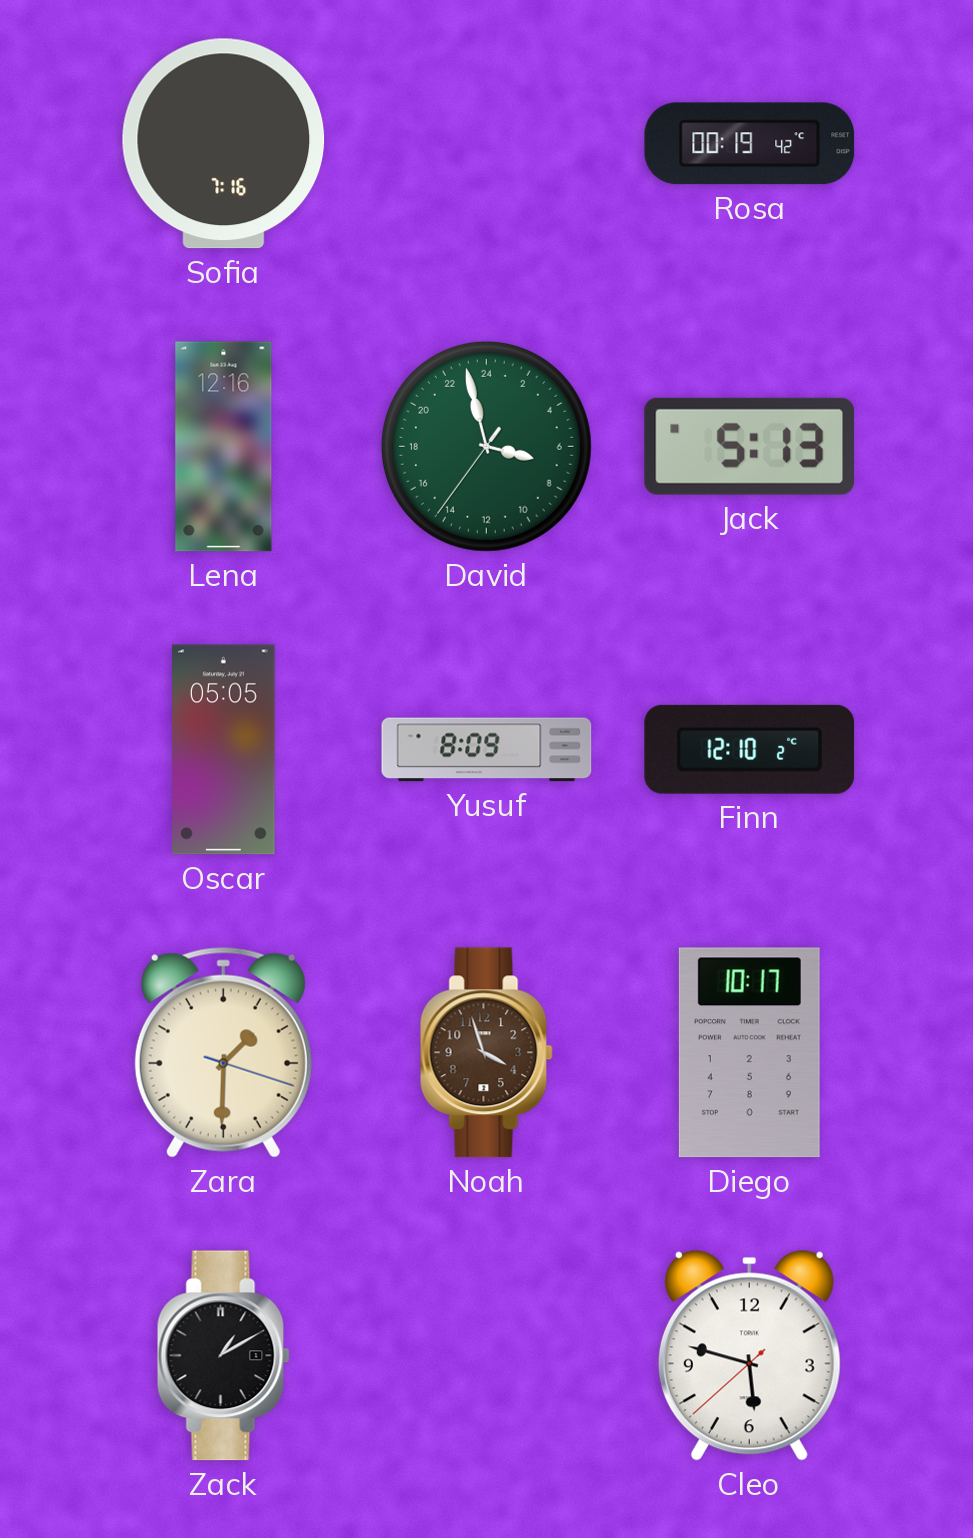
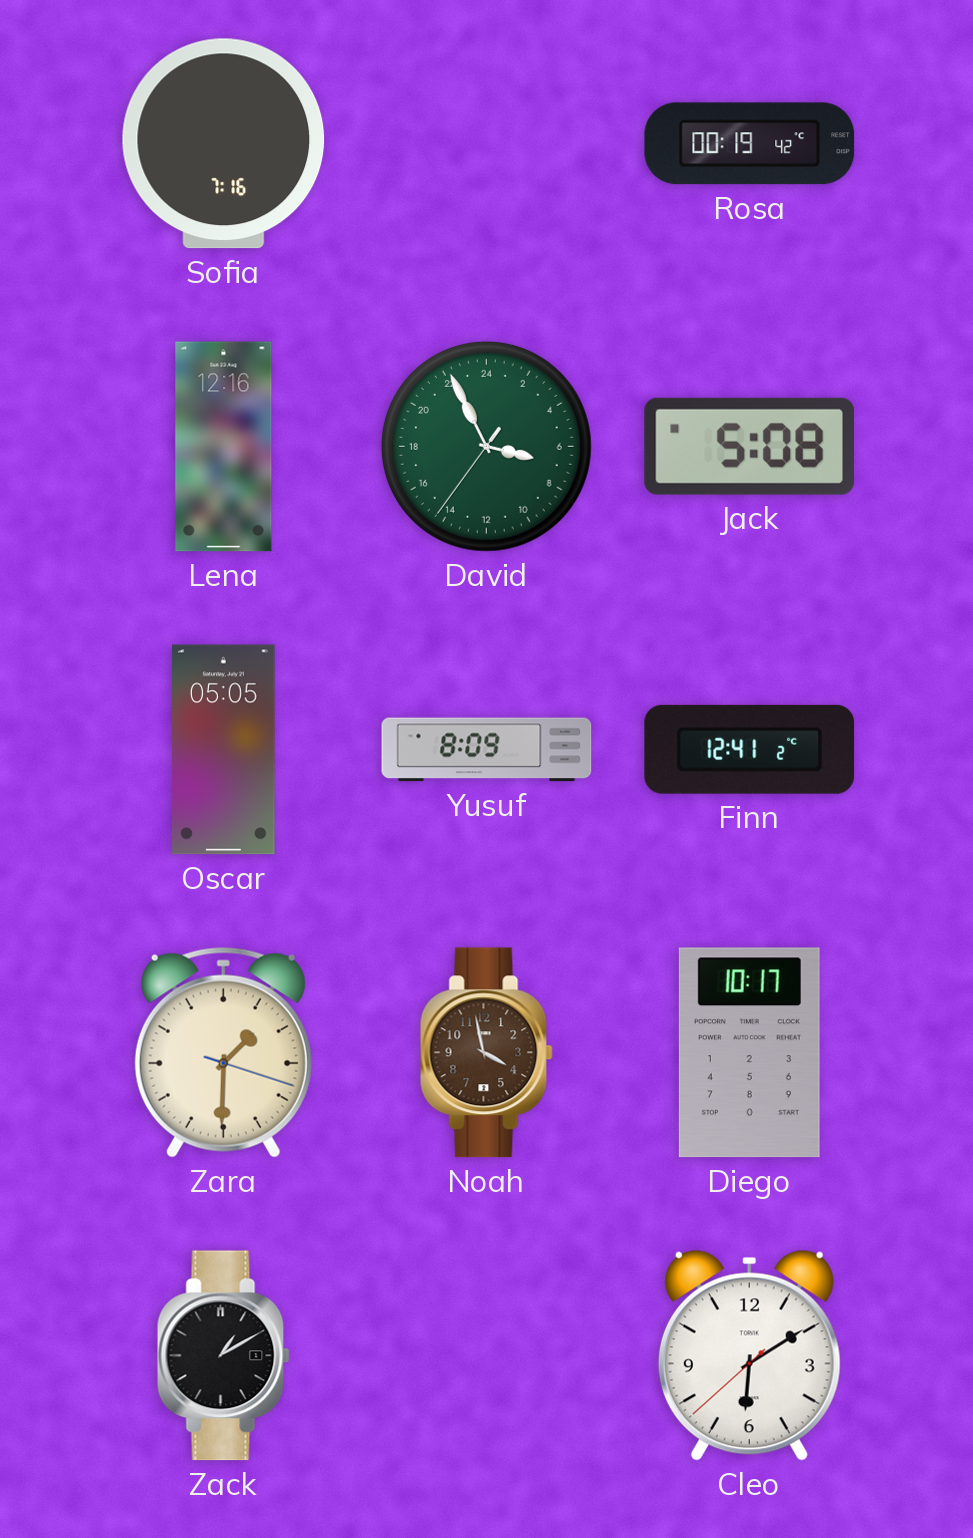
David: 6:57 -> 6:55 (486, 446)
Jack: 5:13 -> 5:08 (749, 446)
Finn: 12:10 -> 12:41 (750, 749)
Noah: 3:57 -> 3:58 (486, 1053)
Cleo: 5:47 -> 6:09 (749, 1355)
